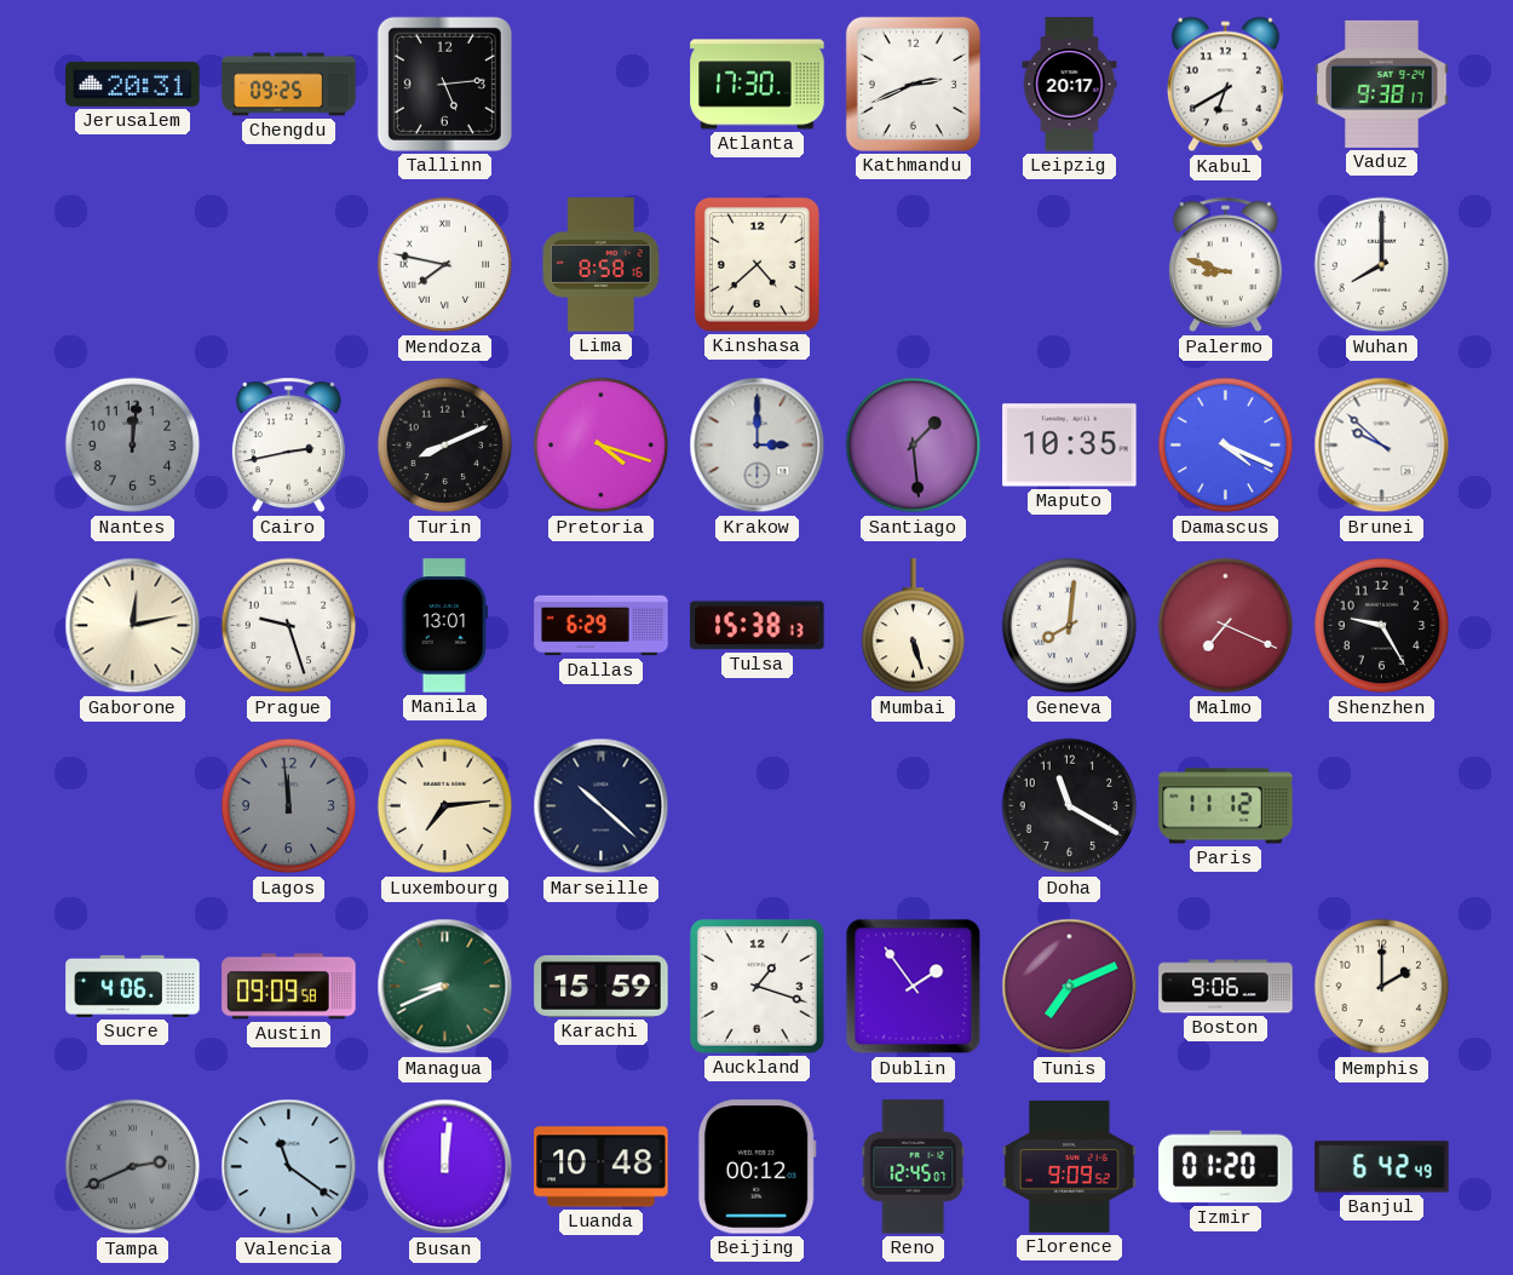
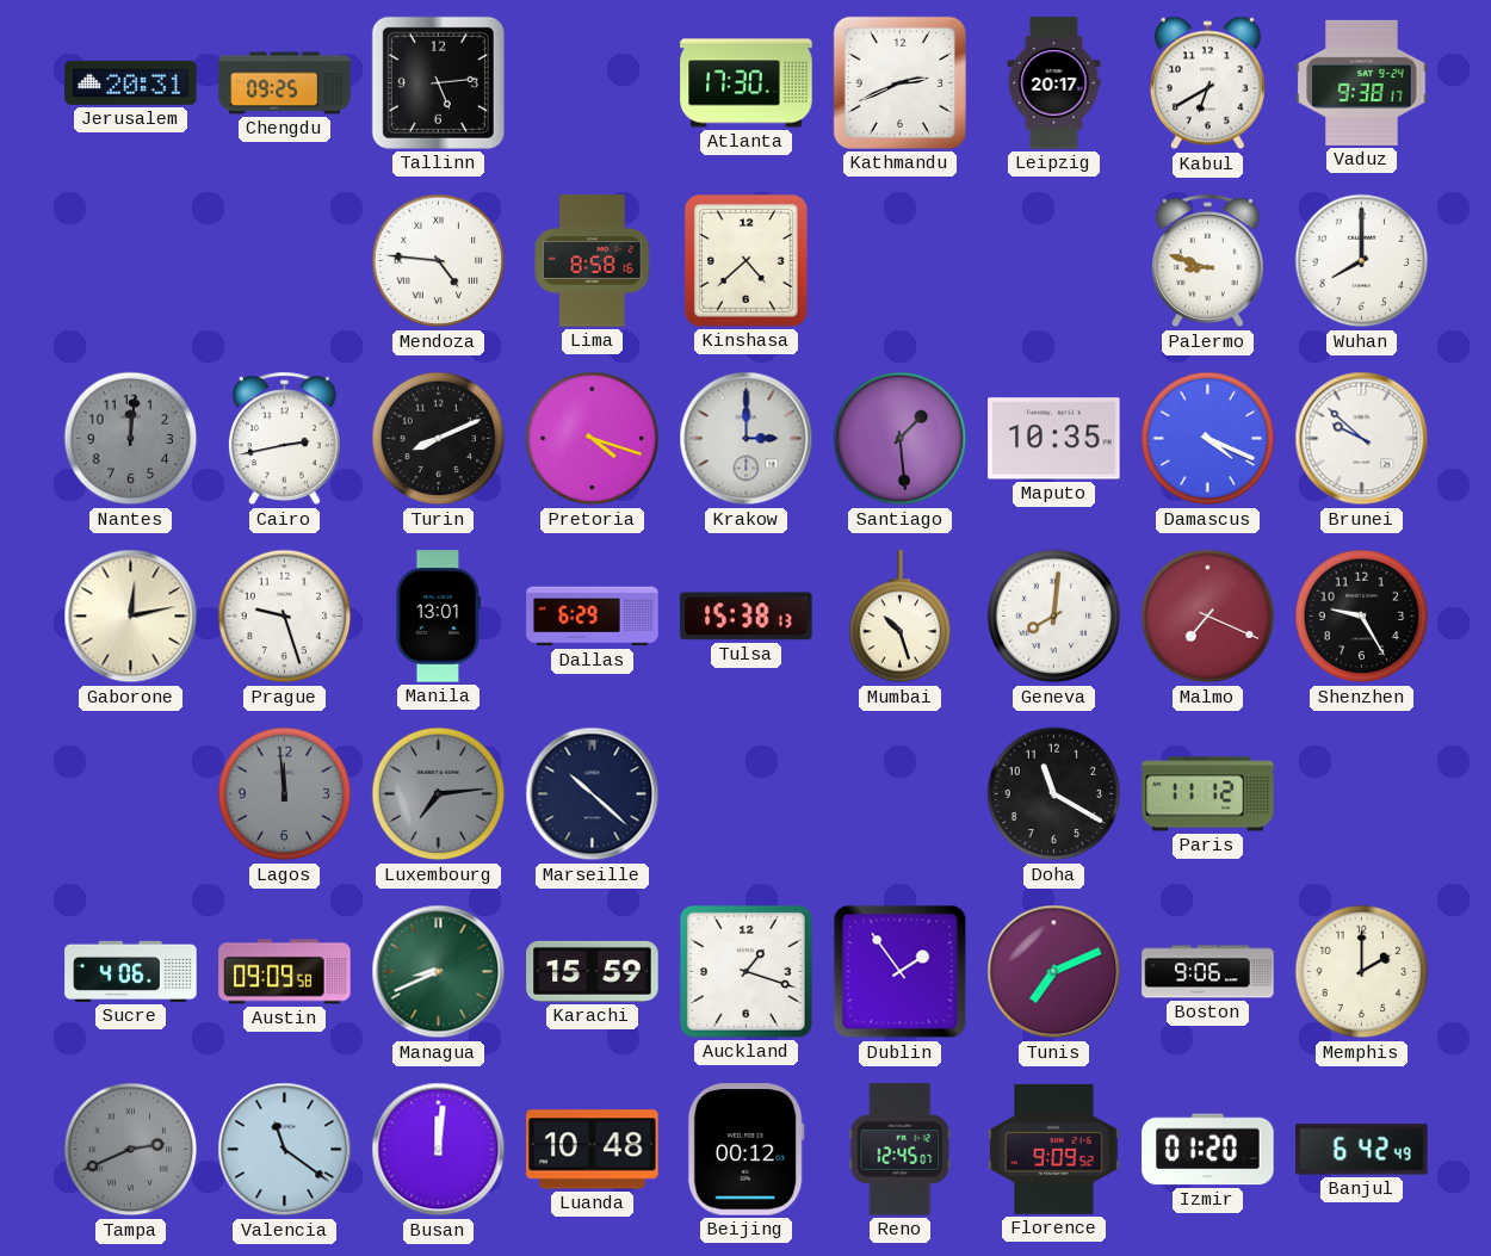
Mendoza: 7:47 -> 4:46 (439, 261)
Mumbai: 5:27 -> 10:27 (901, 617)
Luxembourg dial: cream -> grey (439, 794)
